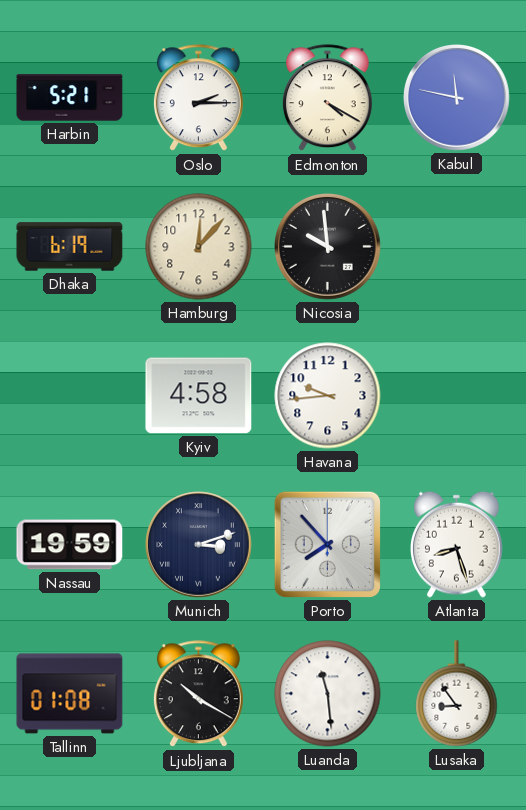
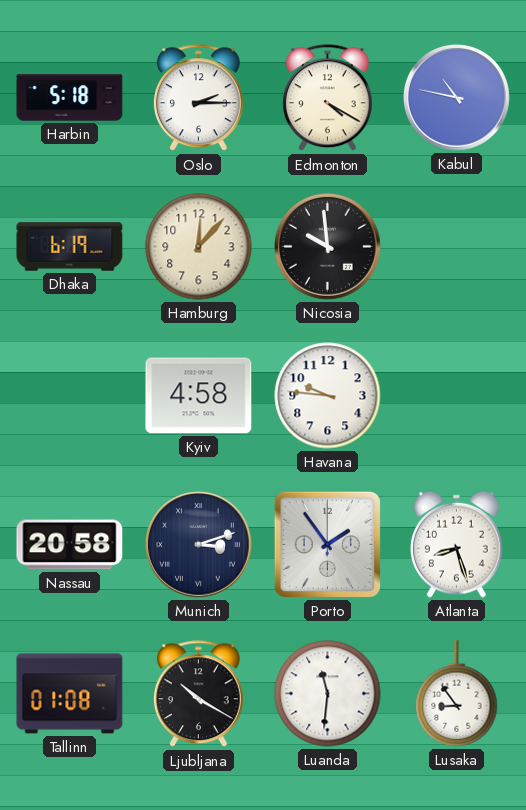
Harbin: 5:21 -> 5:18 (70, 98)
Kabul: 11:47 -> 10:47 (457, 98)
Havana: 9:44 -> 9:46 (328, 396)
Nassau: 19:59 -> 20:58 (70, 545)
Porto: 7:53 -> 1:54 (327, 544)
Luanda: 11:29 -> 11:31 (328, 694)
